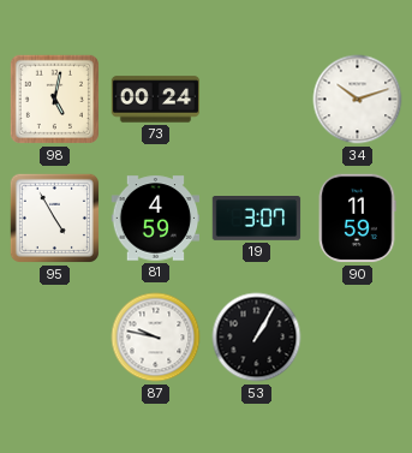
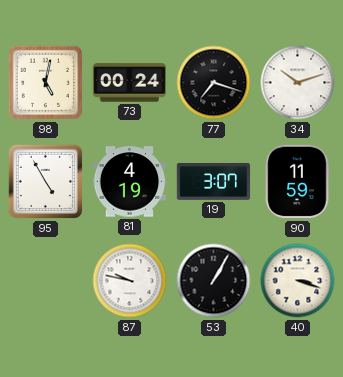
77: none -> 7:18 (214, 83)
81: 4:59 -> 4:19 (130, 182)
40: none -> 3:18 (298, 281)
